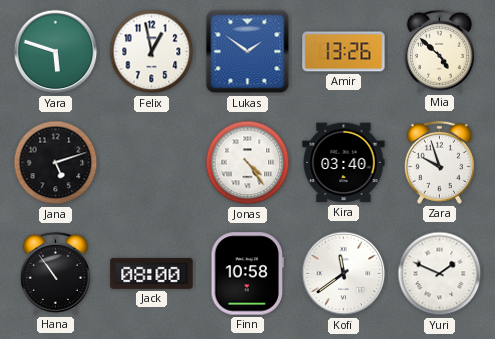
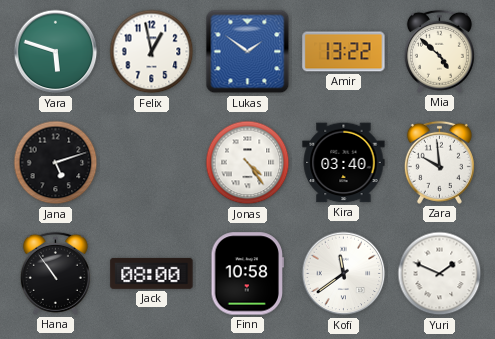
Amir: 13:26 -> 13:22 (344, 52)
Zara: 9:57 -> 9:59 (439, 162)
